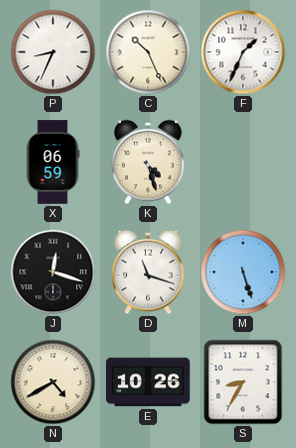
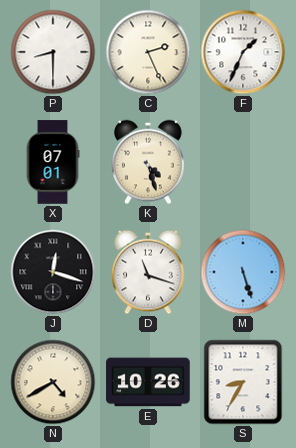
P: 8:34 -> 8:30 (53, 52)
C: 10:26 -> 2:26 (148, 52)
X: 06:59 -> 07:01 (53, 162)
